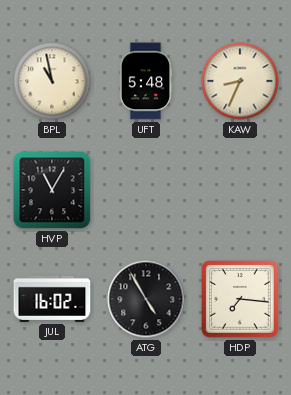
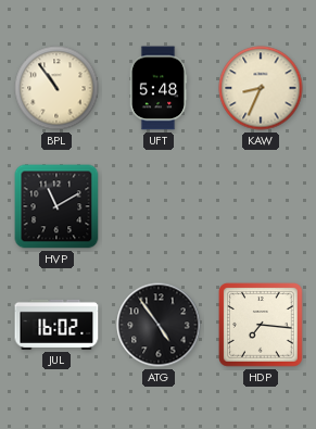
BPL: 10:58 -> 10:54 (56, 88)
HVP: 11:05 -> 11:10 (56, 206)
ATG: 4:55 -> 4:54 (159, 325)
